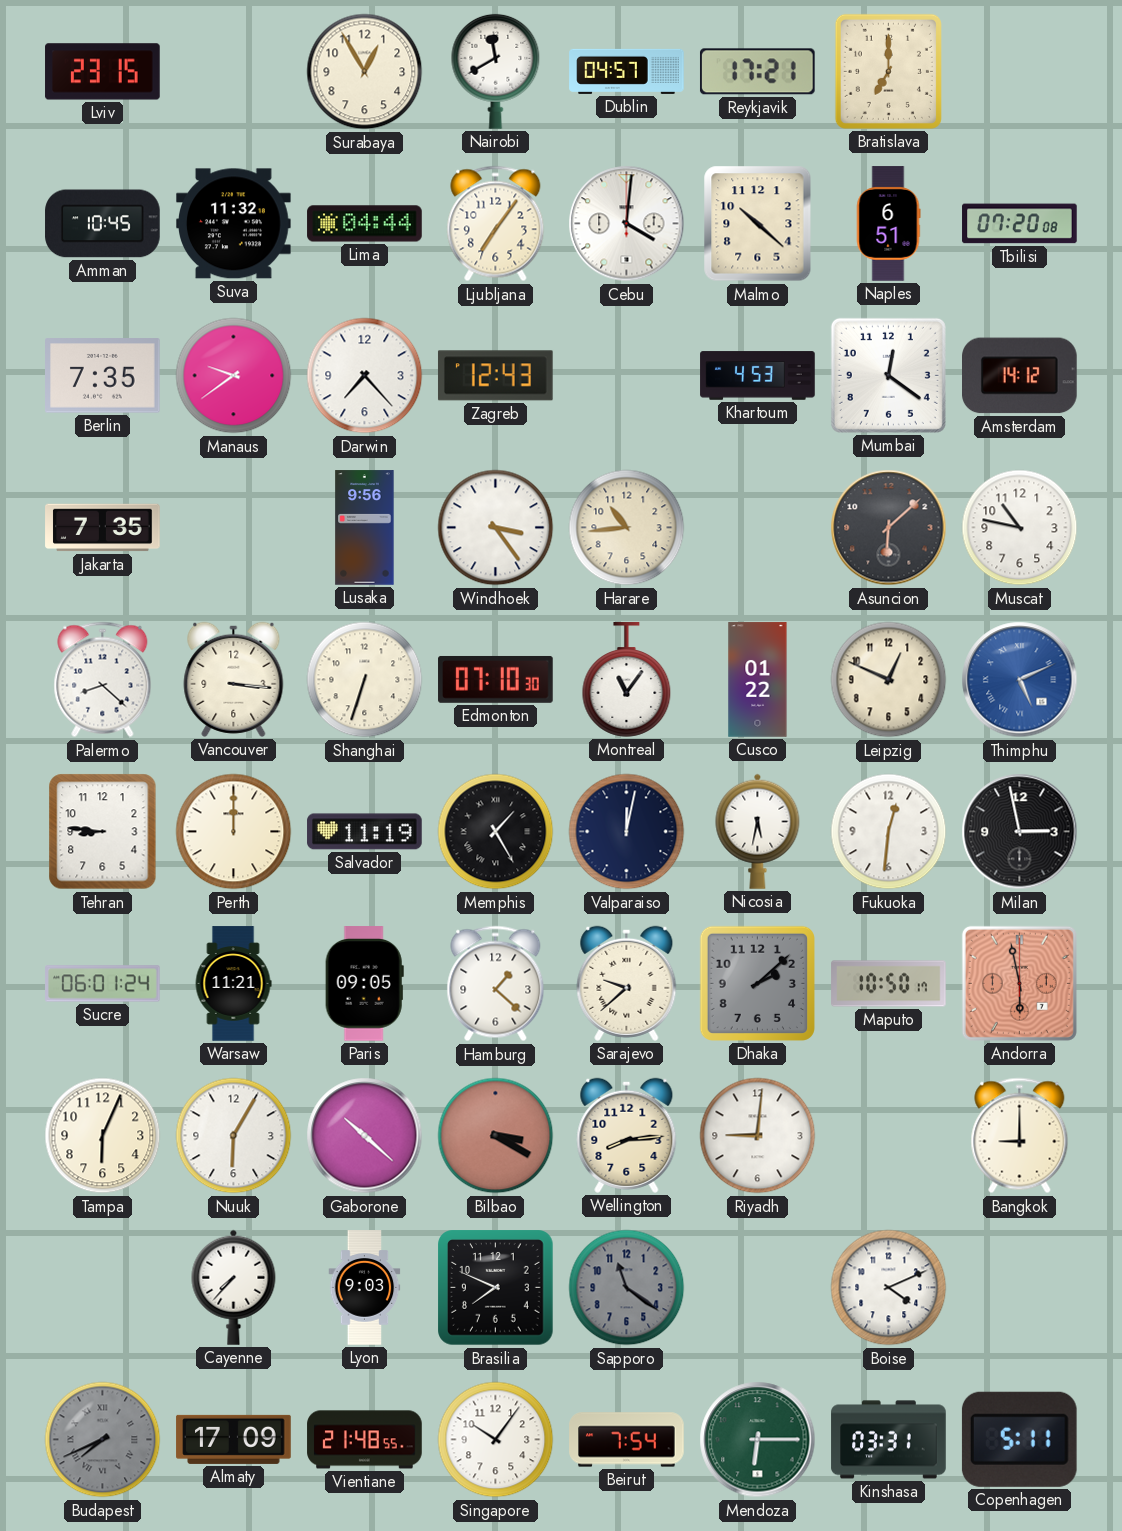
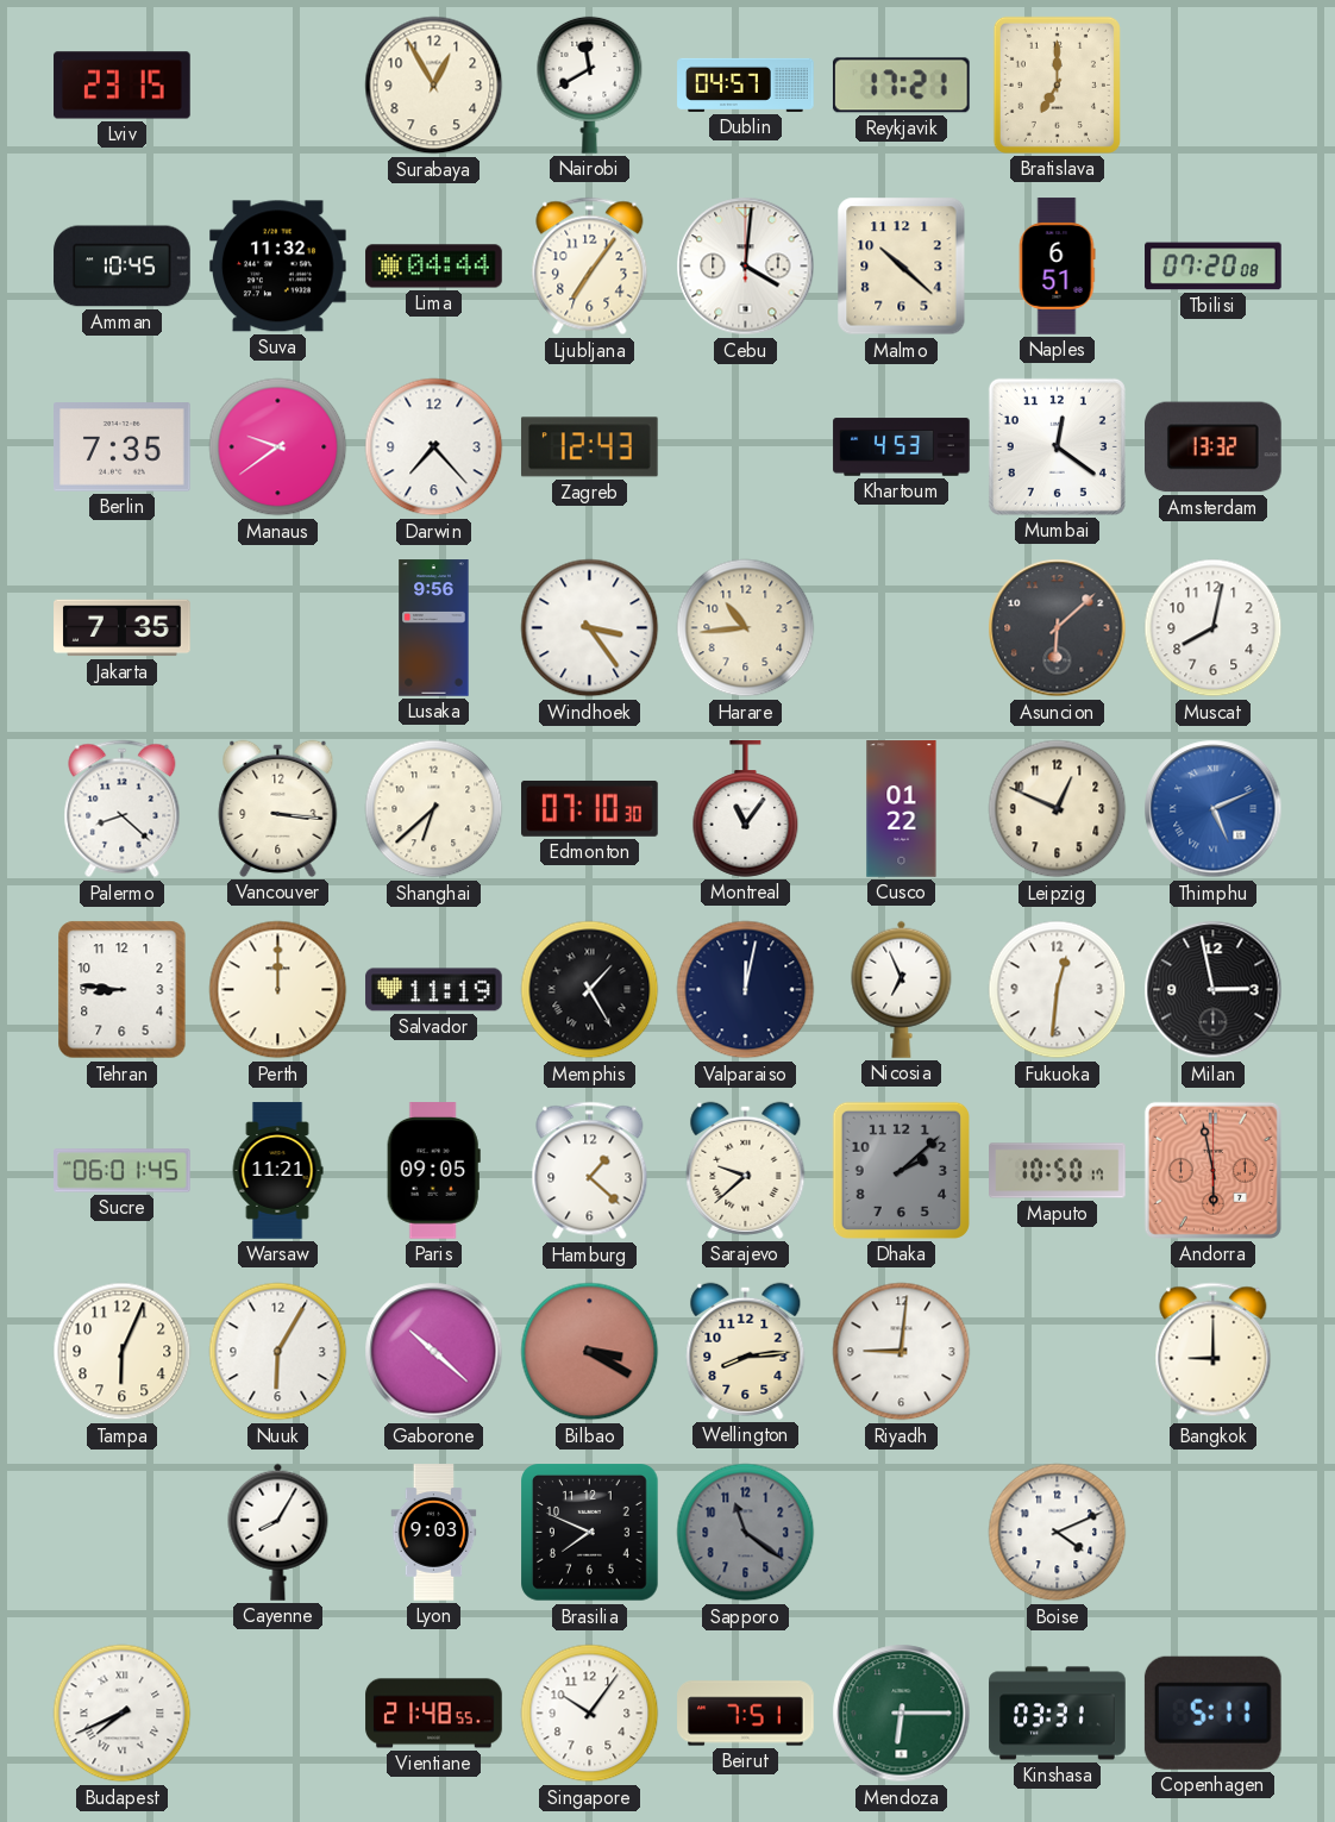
Amsterdam: 14:12 -> 13:32 (1214, 447)
Muscat: 10:47 -> 8:02 (1214, 628)
Shanghai: 6:33 -> 6:38 (434, 809)
Nicosia: 5:32 -> 6:56 (902, 989)
Sucre: 06:01:24 -> 06:01:45 (123, 1171)
Cayenne: 7:37 -> 8:05 (278, 1532)
Budapest dial: grey -> white (123, 1714)
Almaty: 17:09 -> none (234, 1439)
Beirut: 7:54 -> 7:51 (746, 1714)
